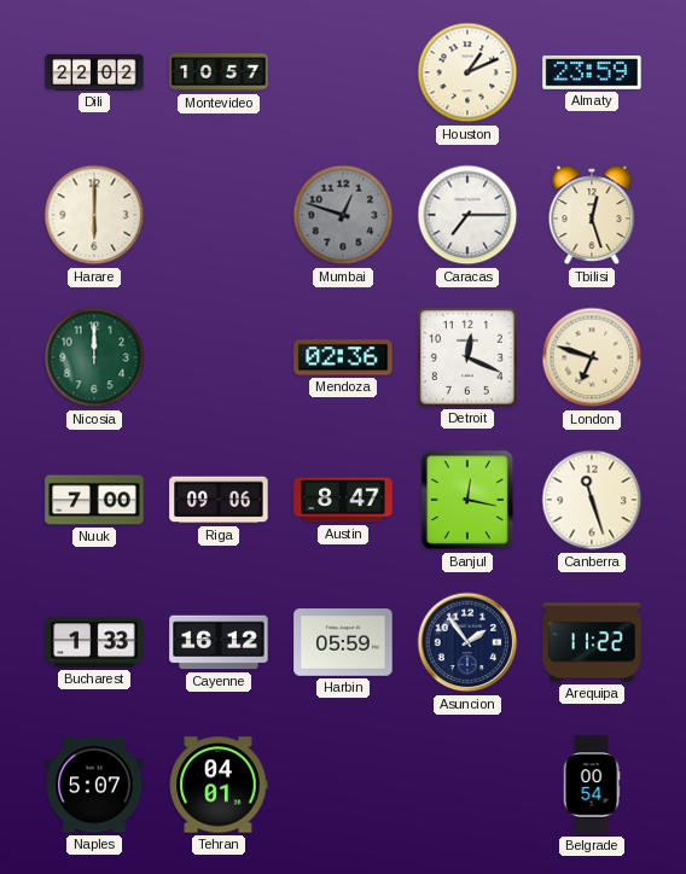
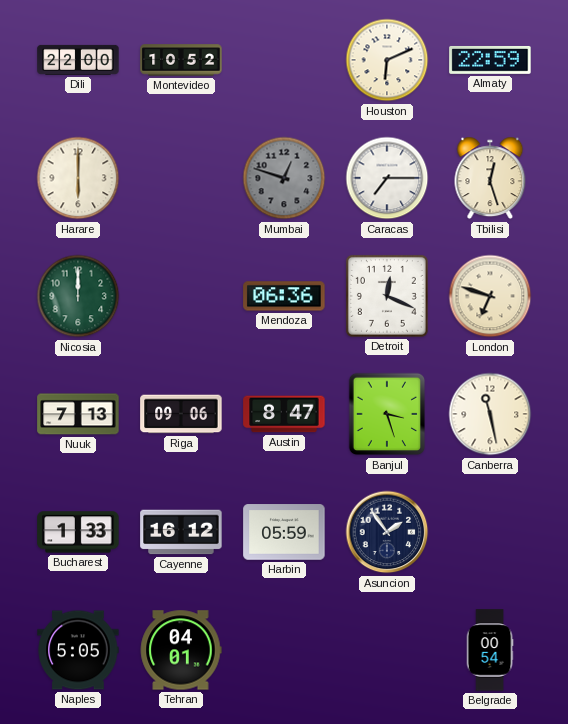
Dili: 22:02 -> 22:00 (78, 60)
Montevideo: 10:57 -> 10:52 (181, 60)
Houston: 1:11 -> 6:11 (387, 60)
Almaty: 23:59 -> 22:59 (490, 60)
Mendoza: 02:36 -> 06:36 (284, 296)
Nuuk: 7:00 -> 7:13 (78, 414)
Banjul: 12:17 -> 3:27 (387, 414)
Canberra: 11:27 -> 11:28 (490, 414)
Arequipa: 11:22 -> none (592, 642)
Naples: 5:07 -> 5:05 (78, 650)
